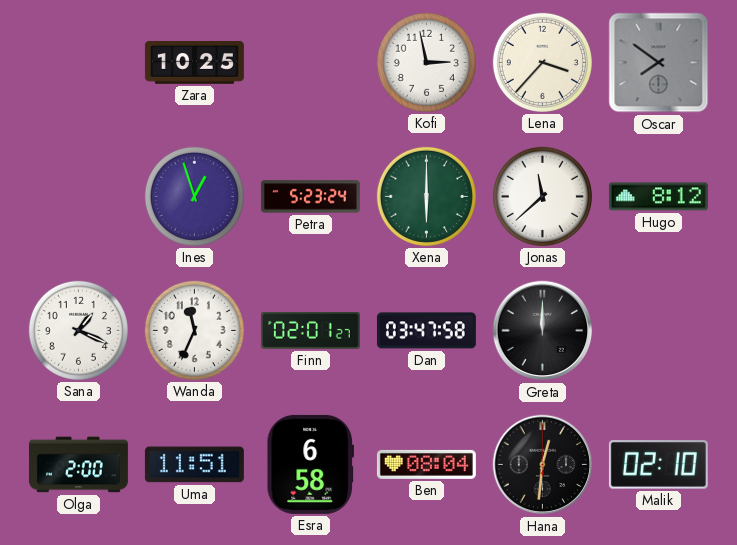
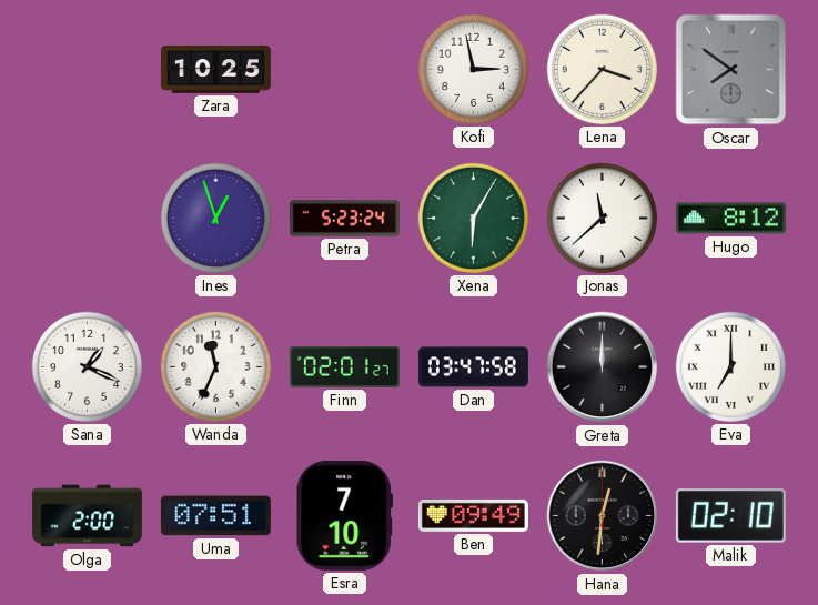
Xena: 6:00 -> 6:05 (473, 218)
Eva: none -> 7:00 (730, 366)
Uma: 11:51 -> 07:51 (215, 516)
Esra: 6:58 -> 7:10 (344, 515)
Ben: 08:04 -> 09:49 (473, 515)
